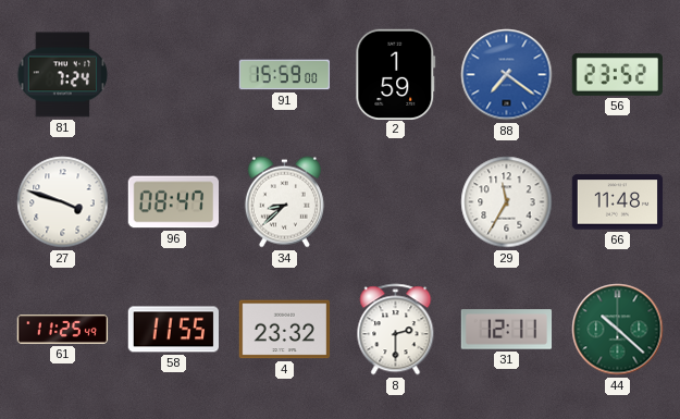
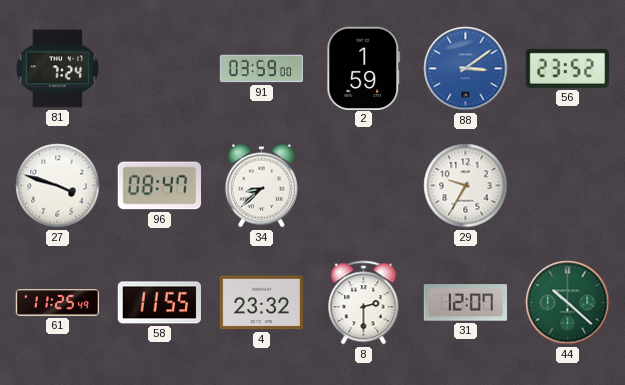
91: 15:59 -> 03:59 (262, 69)
88: 7:21 -> 3:09 (466, 69)
29: 11:35 -> 9:35 (466, 186)
66: 11:48 -> none (618, 202)
31: 12:11 -> 12:07 (466, 303)
